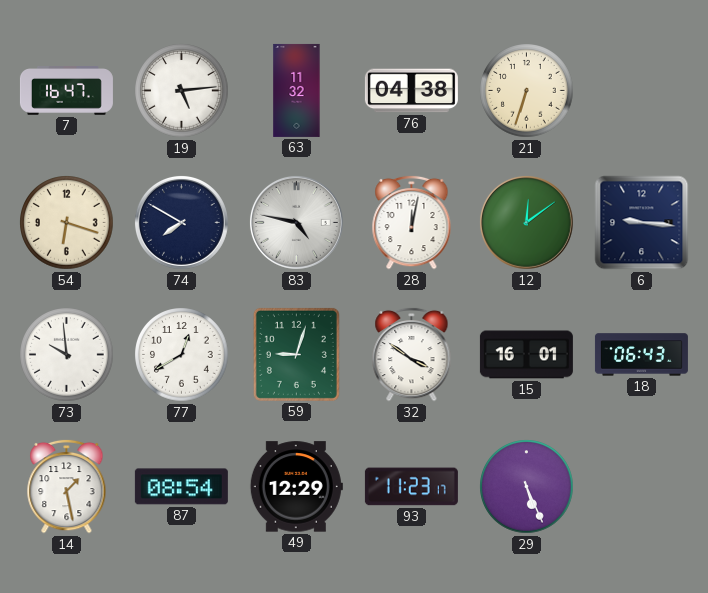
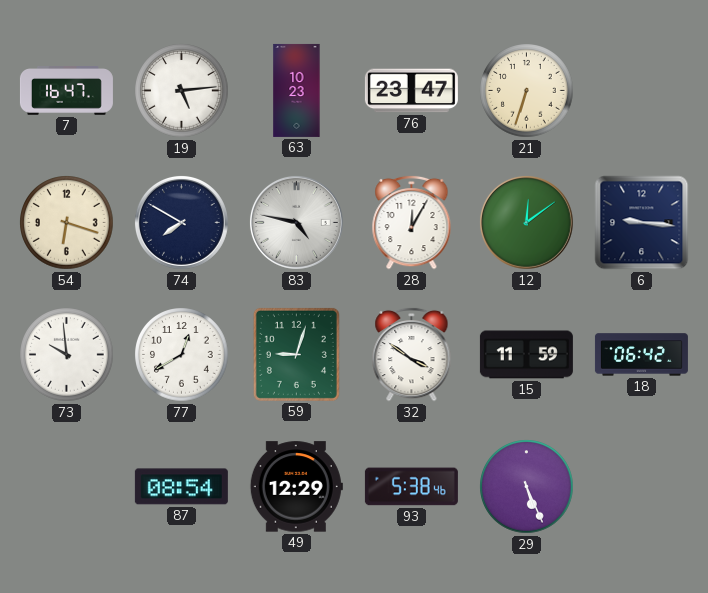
63: 11:32 -> 10:23 (297, 90)
76: 04:38 -> 23:47 (411, 91)
28: 12:02 -> 12:05 (412, 222)
15: 16:01 -> 11:59 (526, 355)
18: 06:43 -> 06:42 (641, 355)
14: 1:28 -> none (67, 486)
93: 11:23 -> 5:38 (411, 487)
